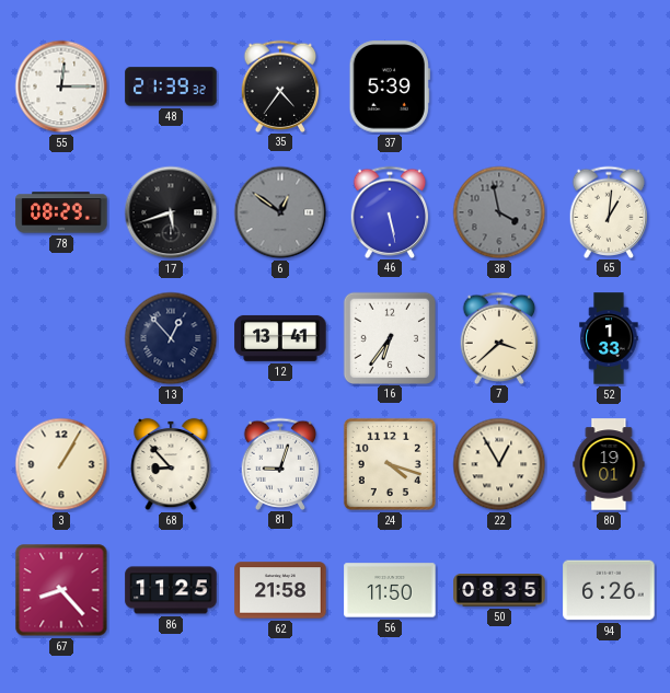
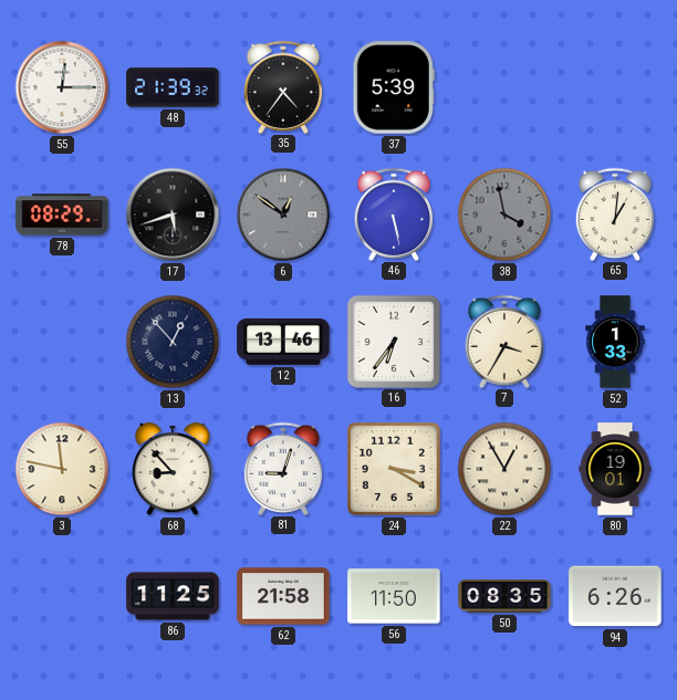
12: 13:41 -> 13:46 (283, 342)
7: 3:38 -> 3:35 (504, 341)
3: 1:05 -> 11:47 (62, 469)
24: 4:18 -> 3:20 (394, 469)
67: 8:23 -> none (61, 590)
